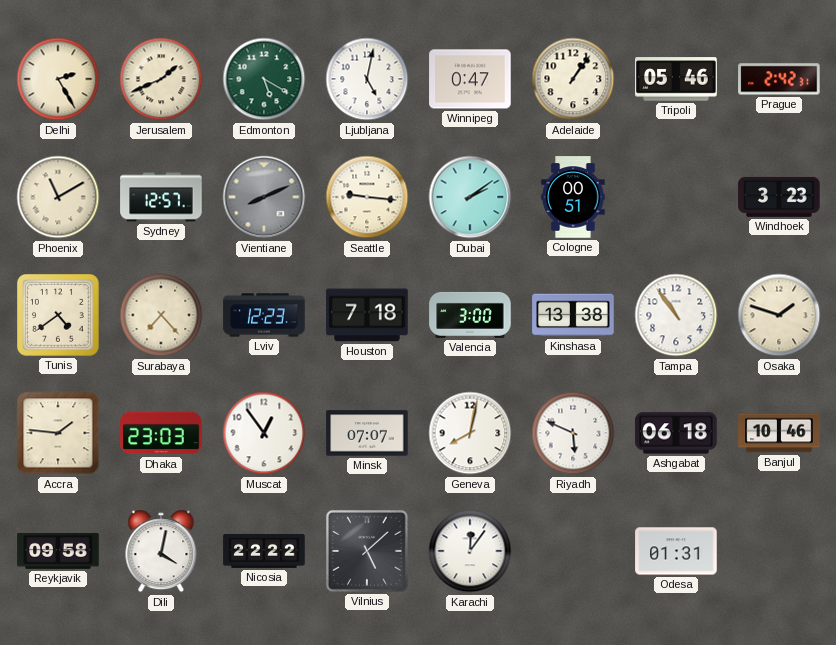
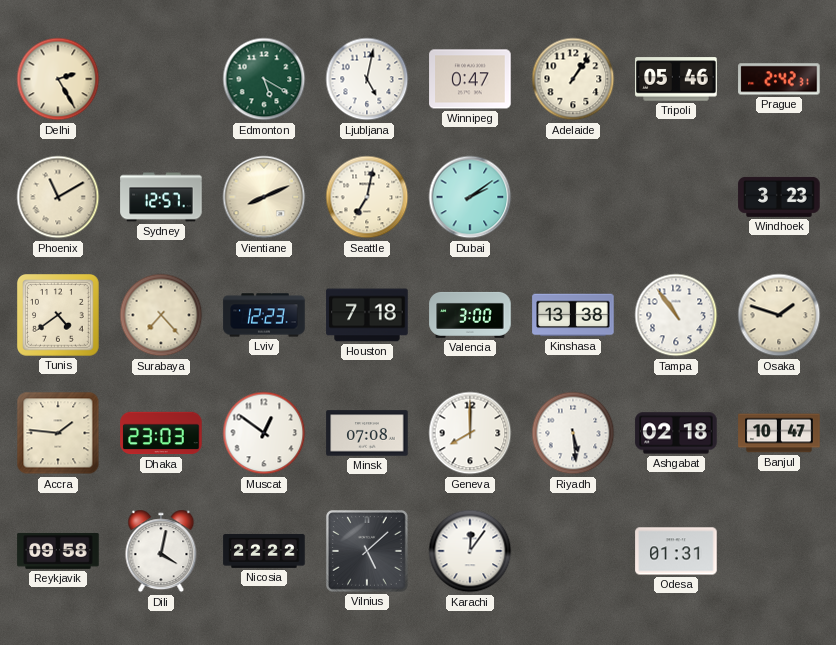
Jerusalem: 1:41 -> none (161, 79)
Vientiane dial: grey -> cream (264, 197)
Seattle: 9:16 -> 7:02 (367, 197)
Cologne: 00:51 -> none (573, 197)
Muscat: 12:54 -> 12:51 (264, 433)
Minsk: 07:07 -> 07:08 (367, 433)
Geneva: 8:02 -> 8:00 (470, 433)
Riyadh: 5:49 -> 5:29 (573, 433)
Ashgabat: 06:18 -> 02:18 (676, 433)
Banjul: 10:46 -> 10:47 (779, 433)
